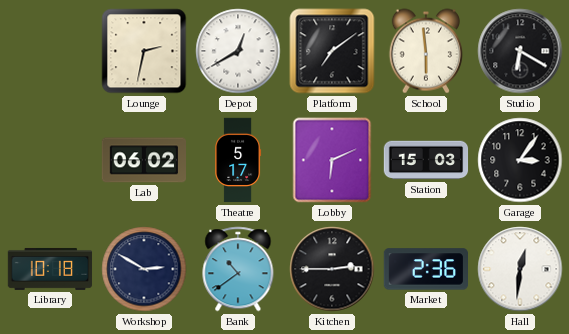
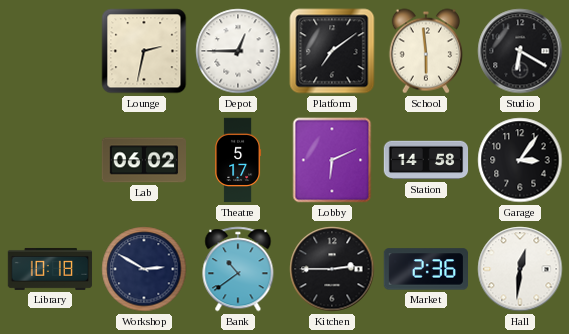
Depot: 12:40 -> 12:45 (238, 51)
Station: 15:03 -> 14:58 (426, 160)
